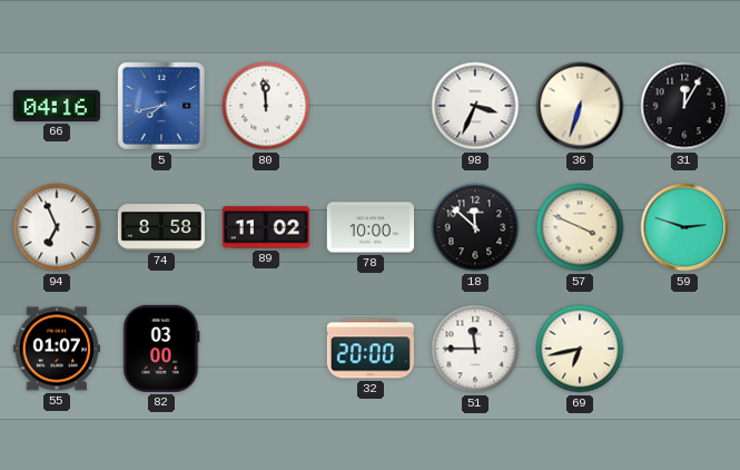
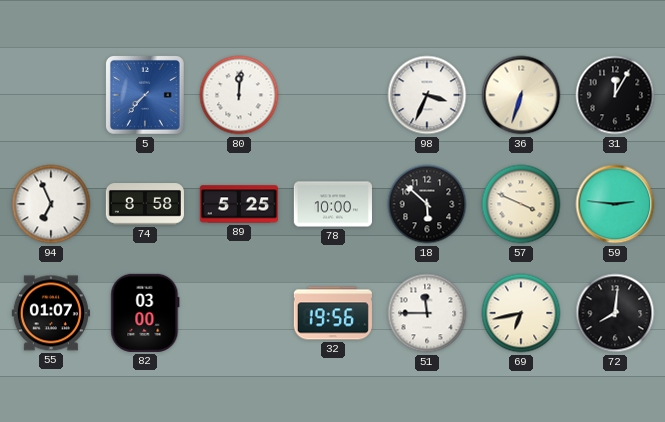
66: 04:16 -> none (57, 106)
5: 7:43 -> 7:37 (145, 95)
80: 11:59 -> 12:01 (239, 95)
89: 11:02 -> 5:25 (239, 204)
18: 11:52 -> 5:52 (427, 204)
59: 2:48 -> 2:46 (615, 204)
32: 20:00 -> 19:56 (333, 313)
72: none -> 8:01 (615, 313)
